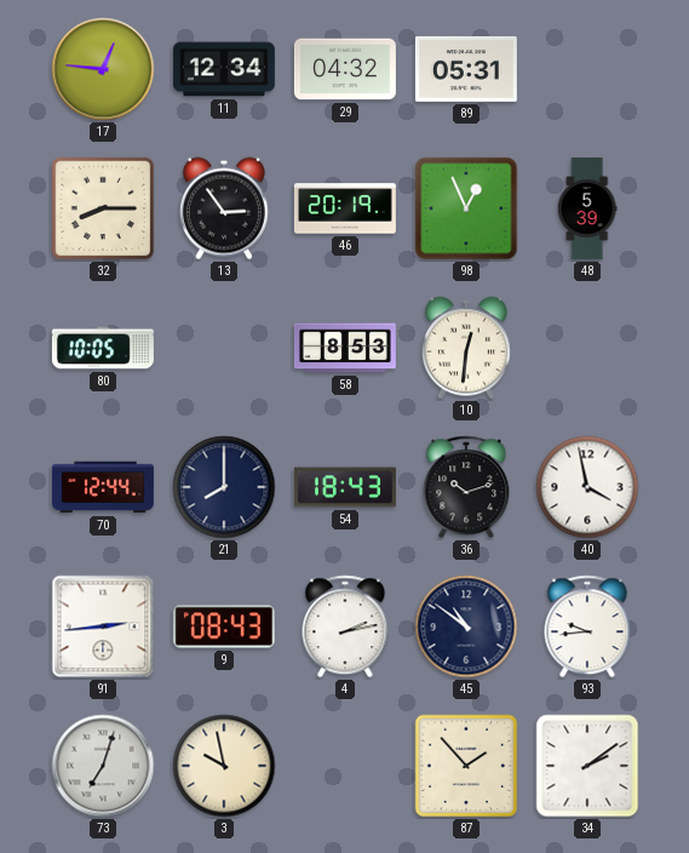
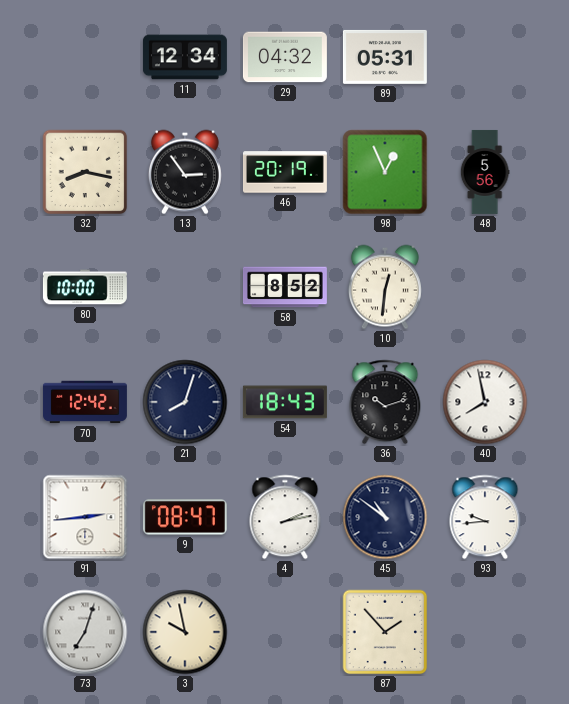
17: 12:46 -> none (103, 69)
32: 8:15 -> 8:17 (85, 172)
48: 5:39 -> 5:56 (485, 172)
80: 10:05 -> 10:00 (85, 287)
58: 8:53 -> 8:52 (285, 287)
70: 12:44 -> 12:42 (85, 402)
21: 8:00 -> 8:03 (185, 402)
40: 3:58 -> 7:58 (485, 402)
9: 08:43 -> 08:47 (185, 517)
34: 2:09 -> none (587, 766)
